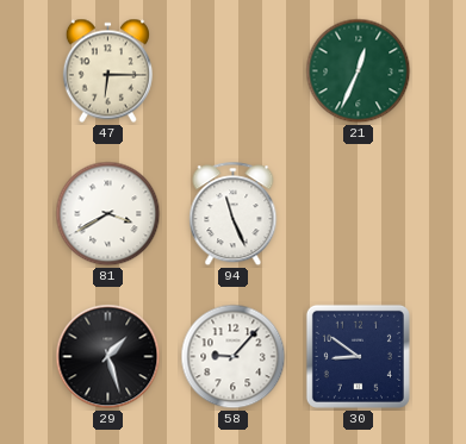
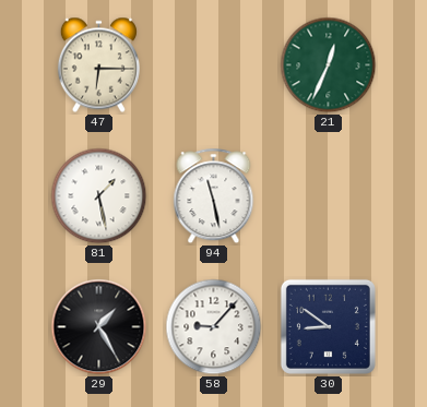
81: 3:40 -> 1:28 (99, 196)
94: 11:26 -> 11:28 (214, 196)
29: 1:27 -> 1:25 (99, 327)
